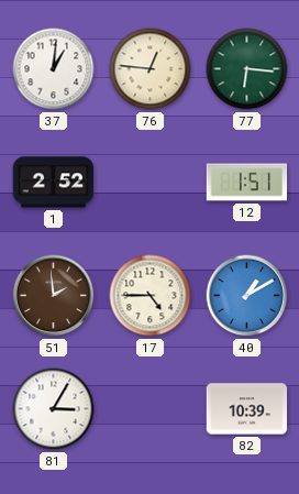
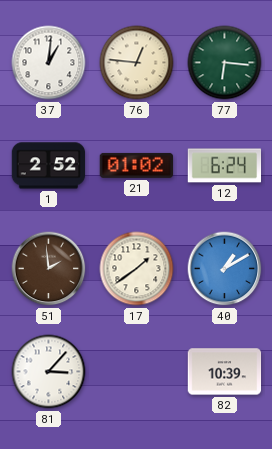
21: none -> 01:02 (137, 165)
12: 1:51 -> 6:24 (225, 166)
17: 4:45 -> 1:39 (137, 269)
81: 3:05 -> 3:07 (49, 372)
